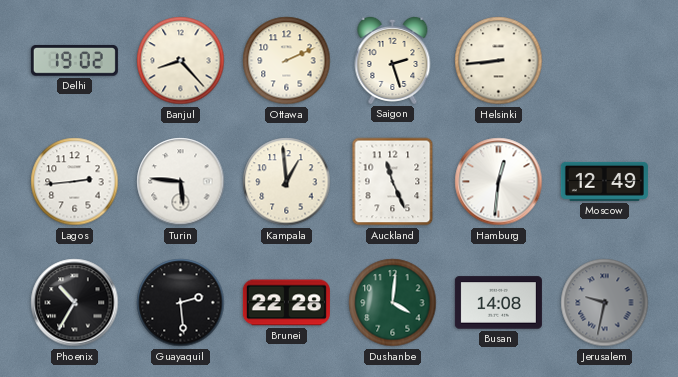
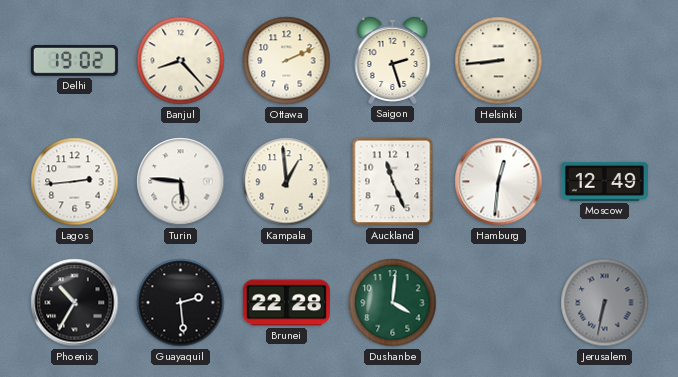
Busan: 14:08 -> none (498, 303)
Jerusalem: 9:32 -> 6:32 (605, 303)
